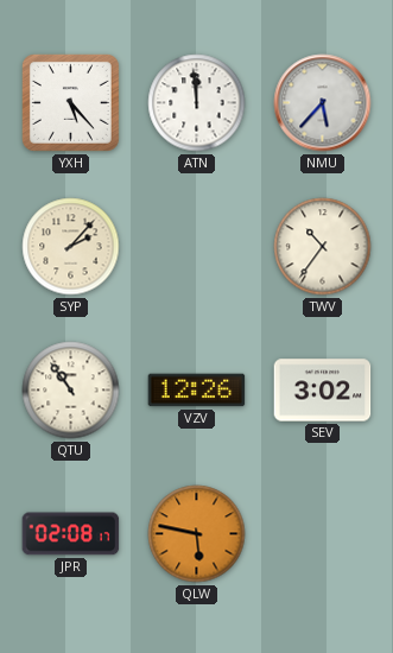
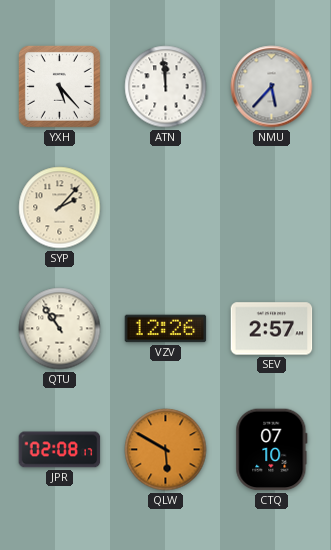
TWV: 10:36 -> none (323, 247)
SEV: 3:02 -> 2:57 (272, 329)
QLW: 5:47 -> 5:50 (166, 450)
CTQ: none -> 07:10 (272, 450)
